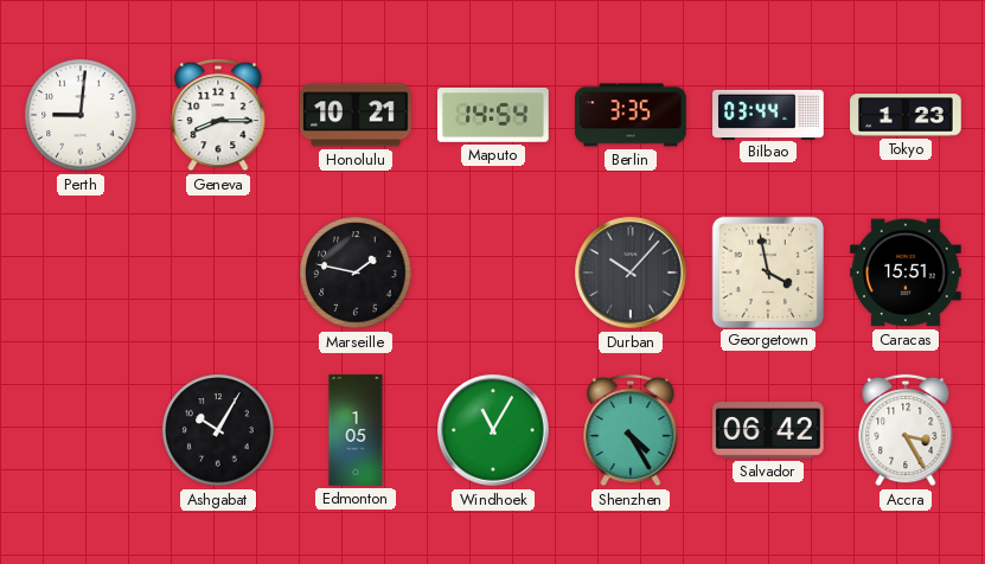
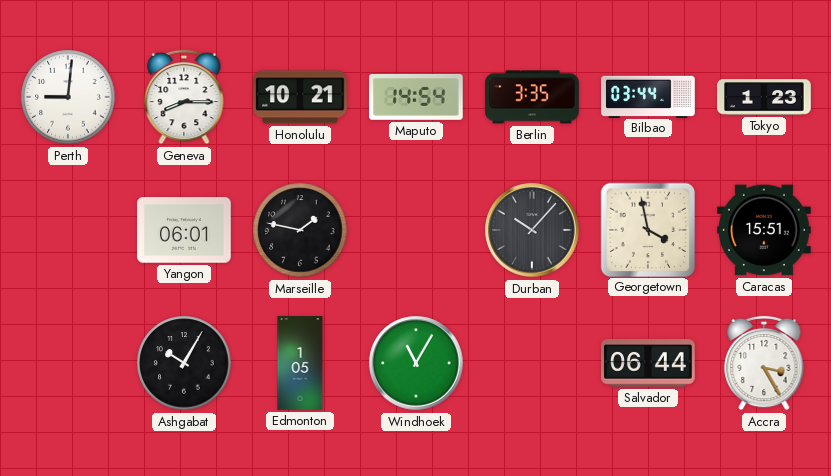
Yangon: none -> 06:01 (184, 230)
Shenzhen: 4:25 -> none (631, 430)
Salvador: 06:42 -> 06:44 (648, 363)
